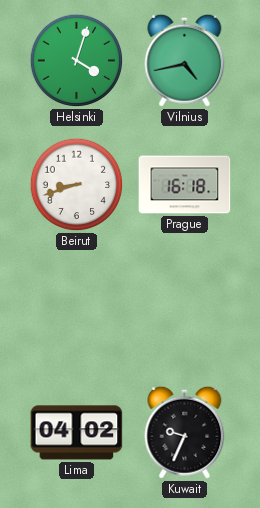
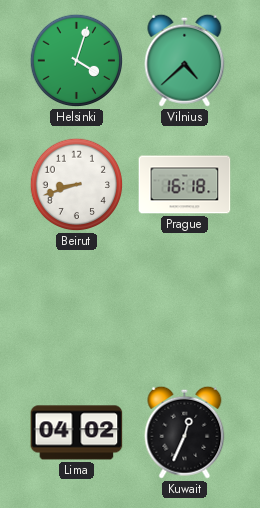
Vilnius: 4:43 -> 4:38 (185, 60)
Kuwait: 9:34 -> 12:34 (185, 432)
